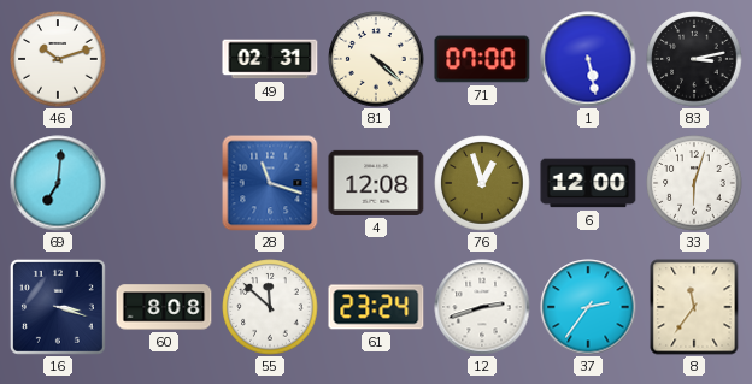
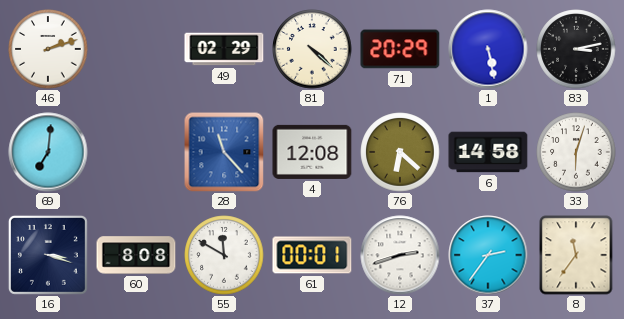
46: 10:12 -> 2:12 (48, 49)
49: 02:31 -> 02:29 (224, 49)
71: 07:00 -> 20:29 (400, 49)
28: 11:18 -> 11:23 (224, 152)
76: 12:57 -> 6:22 (400, 152)
6: 12:00 -> 14:58 (488, 152)
55: 11:52 -> 11:50 (224, 255)
61: 23:24 -> 00:01 (312, 255)
